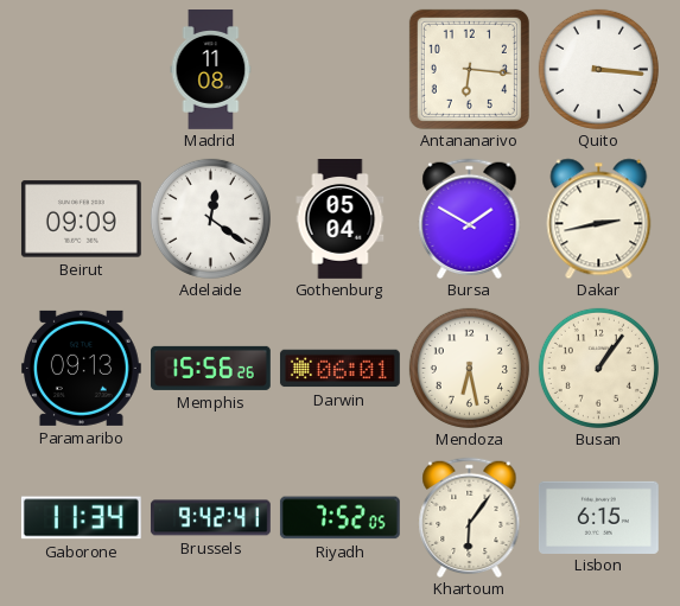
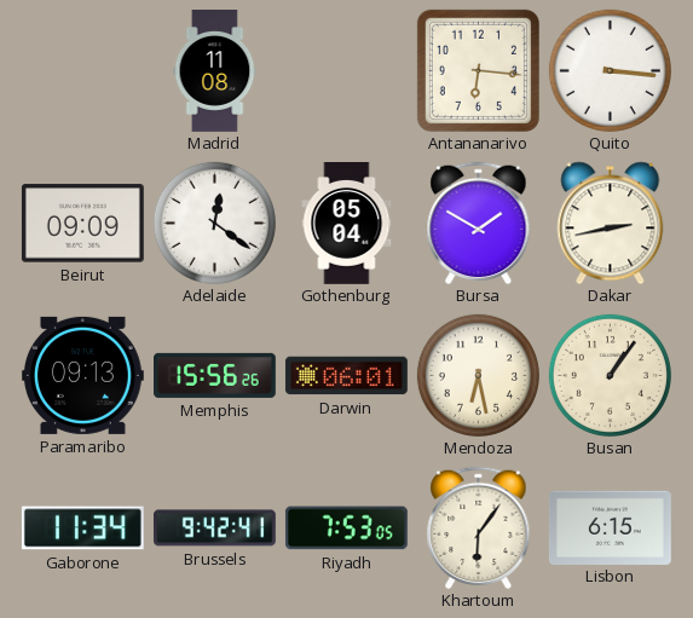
Riyadh: 7:52 -> 7:53 (346, 529)
